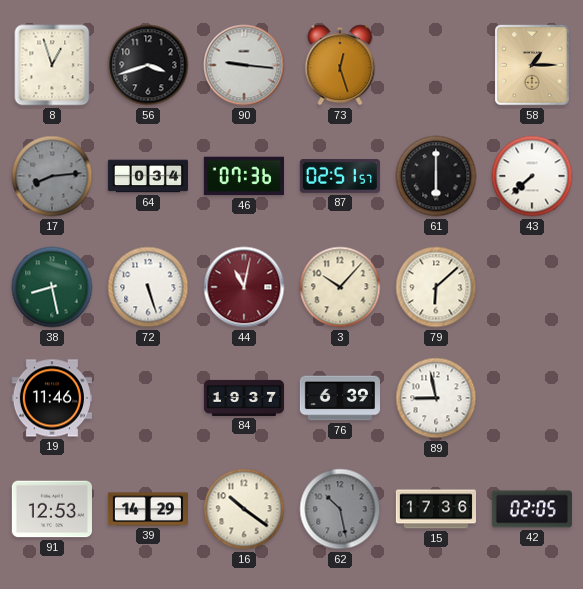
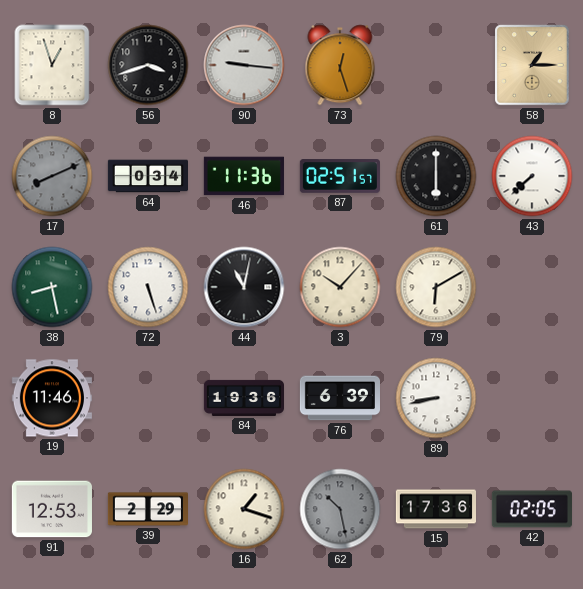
17: 8:14 -> 8:11 (52, 176)
46: 07:36 -> 11:36 (244, 176)
44 dial: burgundy -> black (244, 287)
79: 6:08 -> 6:10 (436, 287)
84: 19:37 -> 19:36 (243, 398)
89: 8:58 -> 8:43 (436, 398)
39: 14:29 -> 2:29 (147, 509)
16: 10:21 -> 1:18 (244, 509)
